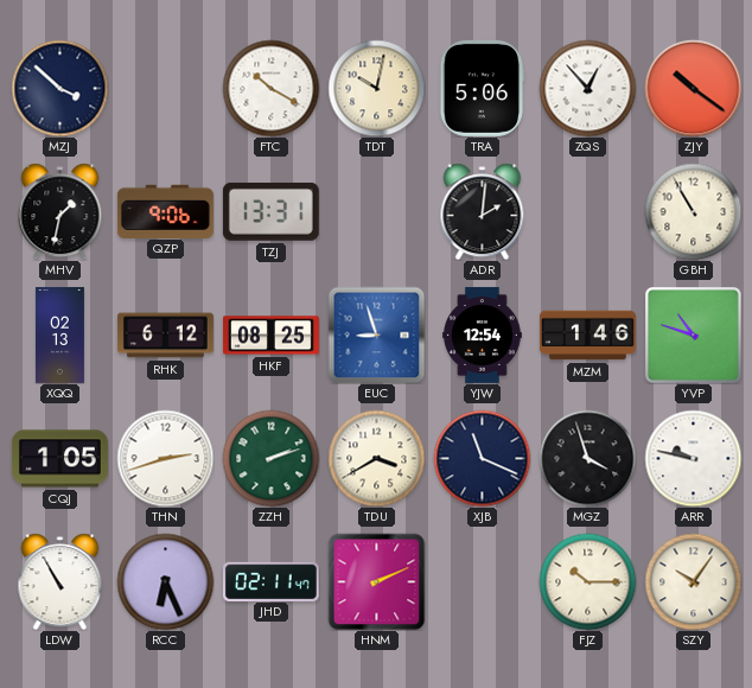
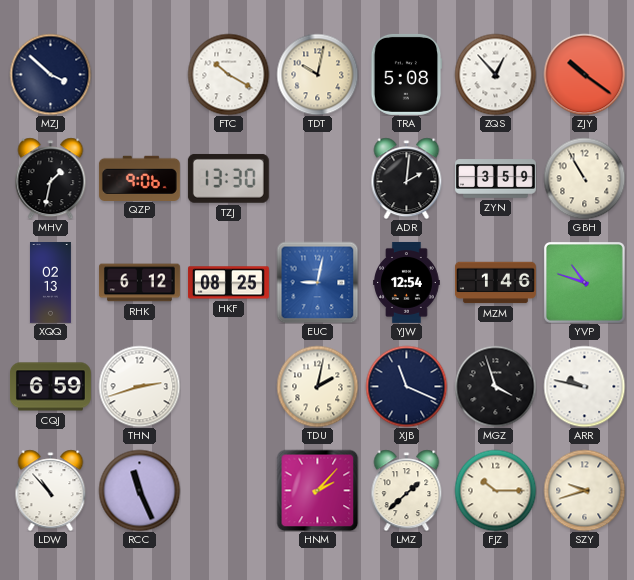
TRA: 5:06 -> 5:08 (406, 74)
TZJ: 13:31 -> 13:30 (228, 178)
ZYN: none -> 3:59 (496, 179)
EUC: 8:57 -> 9:02 (317, 282)
CQJ: 1:05 -> 6:59 (50, 387)
ZZH: 2:12 -> none (270, 458)
TDU: 3:40 -> 2:02 (317, 386)
LDW: 10:55 -> 10:53 (51, 490)
RCC: 6:26 -> 11:26 (139, 490)
JHD: 02:11 -> none (270, 581)
HNM: 2:11 -> 2:07 (317, 490)
LMZ: none -> 1:38 (407, 490)
SZY: 10:06 -> 9:42 (584, 490)
